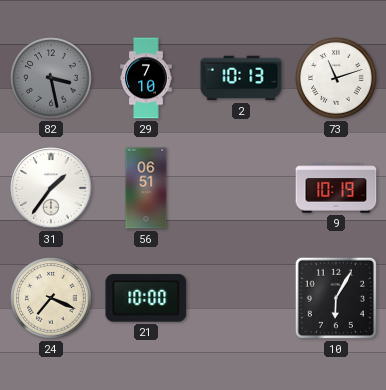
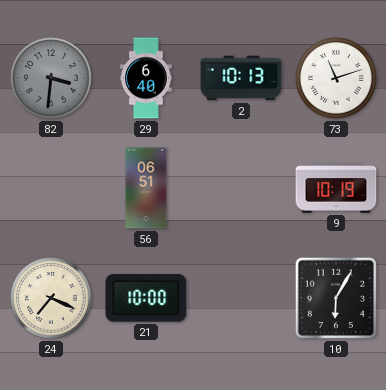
82: 3:28 -> 3:31 (51, 78)
29: 7:10 -> 6:40 (146, 78)
31: 1:36 -> none (51, 188)
